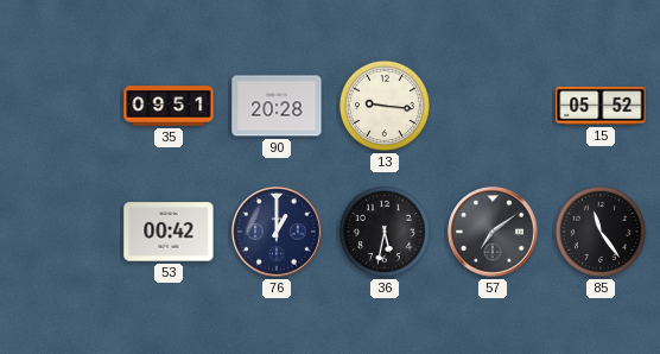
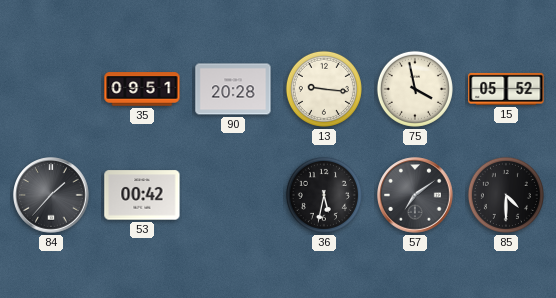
75: none -> 3:58 (415, 89)
84: none -> 1:37 (51, 195)
76: 1:00 -> none (277, 232)
85: 11:24 -> 4:30 (506, 195)
